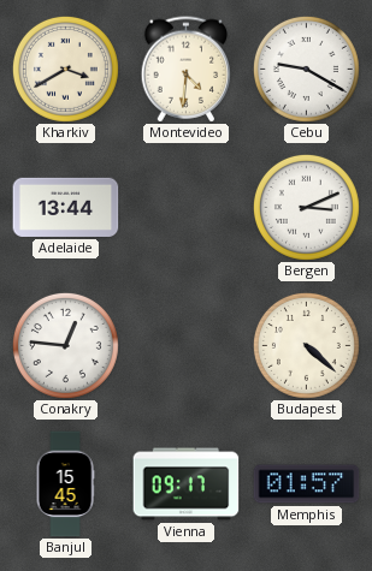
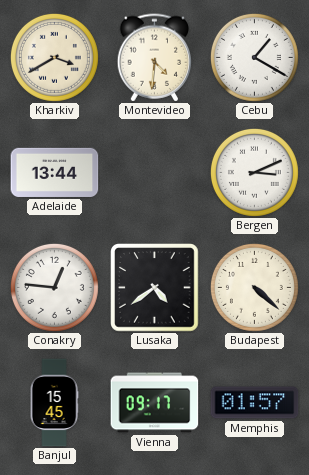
Cebu: 9:20 -> 1:20 (254, 57)
Lusaka: none -> 4:39 (155, 288)
